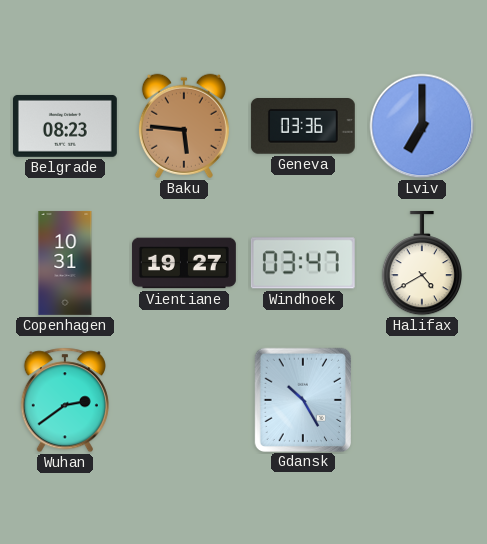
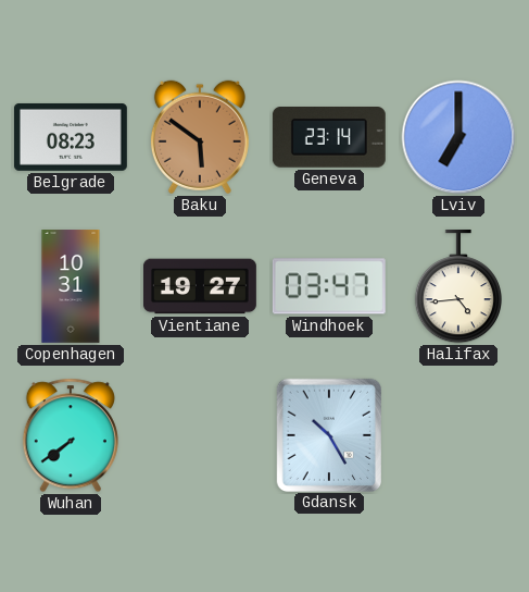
Baku: 5:46 -> 5:51 (200, 137)
Geneva: 03:36 -> 23:14 (329, 138)
Halifax: 4:40 -> 4:44 (457, 286)
Wuhan: 2:39 -> 7:39 (71, 435)
